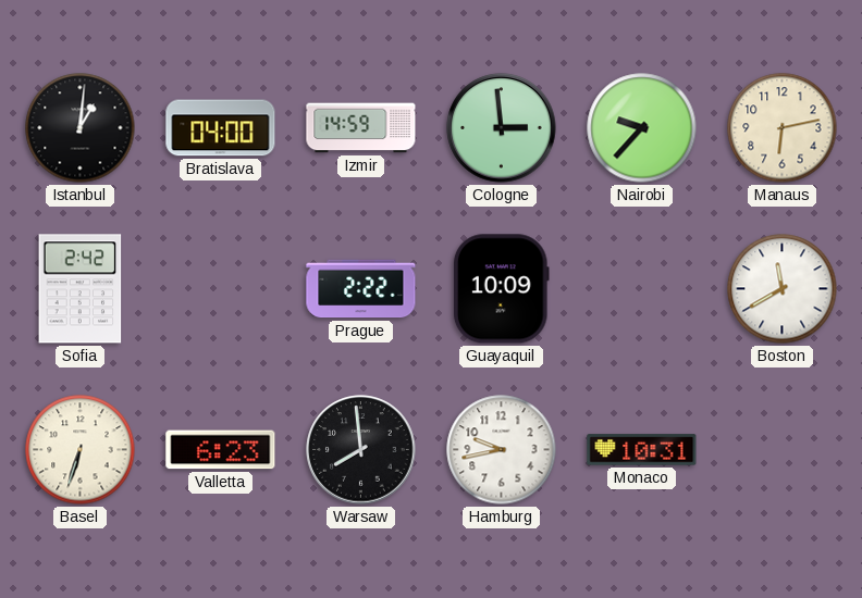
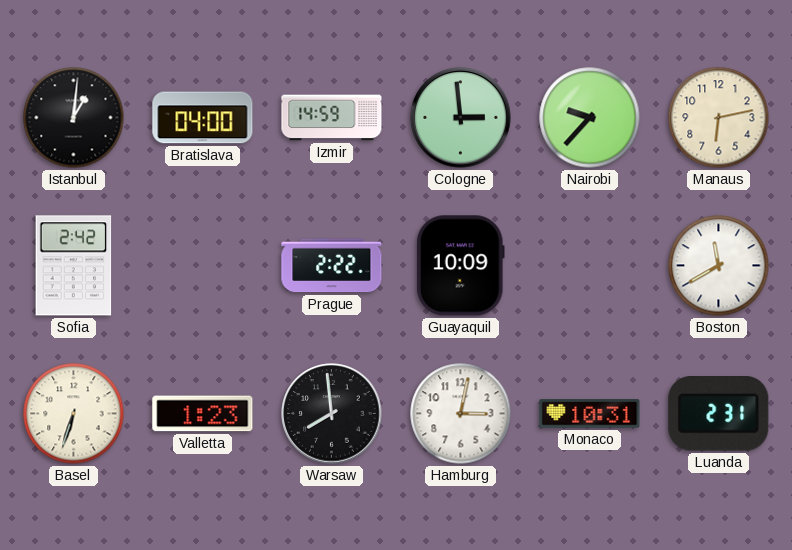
Valletta: 6:23 -> 1:23 (203, 414)
Hamburg: 9:43 -> 3:02 (461, 414)
Luanda: none -> 2:31 (719, 414)
